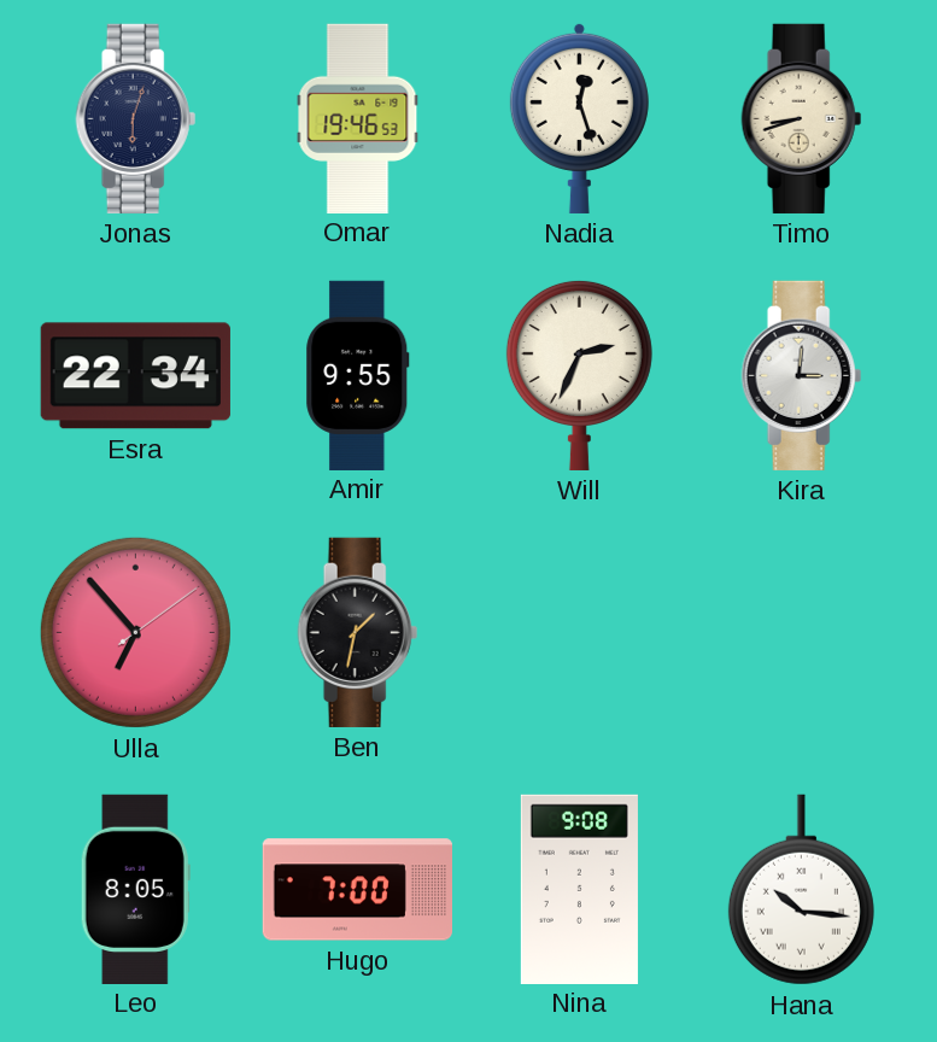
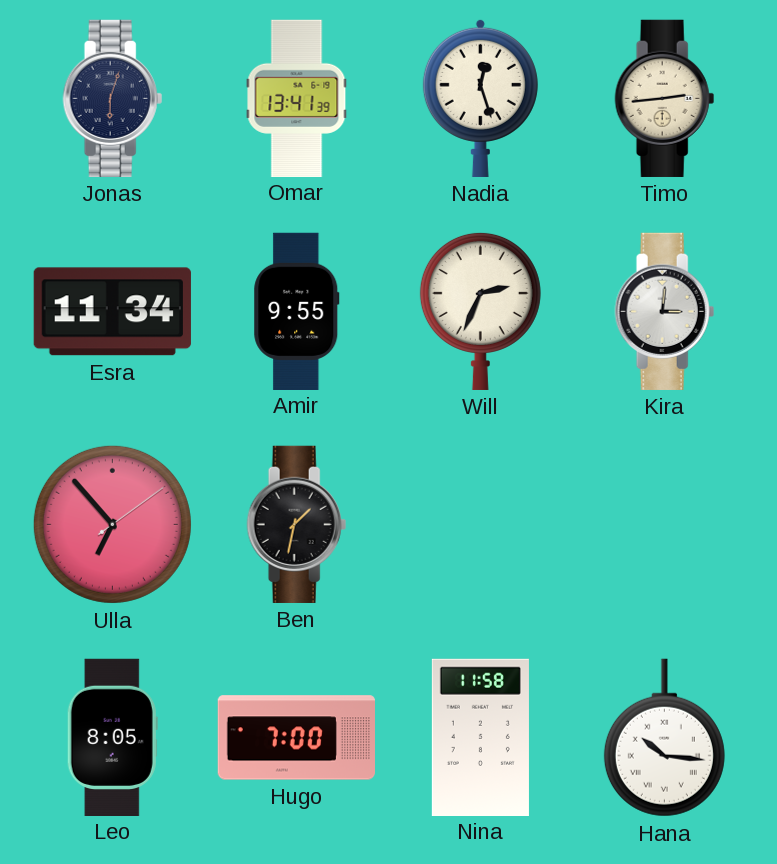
Omar: 19:46 -> 13:41 (297, 98)
Timo: 8:42 -> 2:44 (665, 98)
Esra: 22:34 -> 11:34 (112, 312)
Nina: 9:08 -> 11:58 (480, 737)
